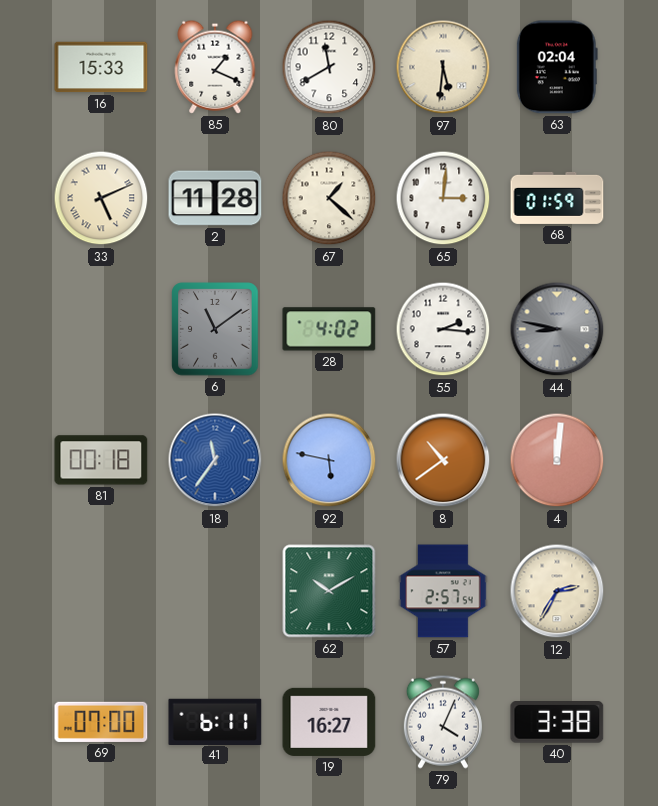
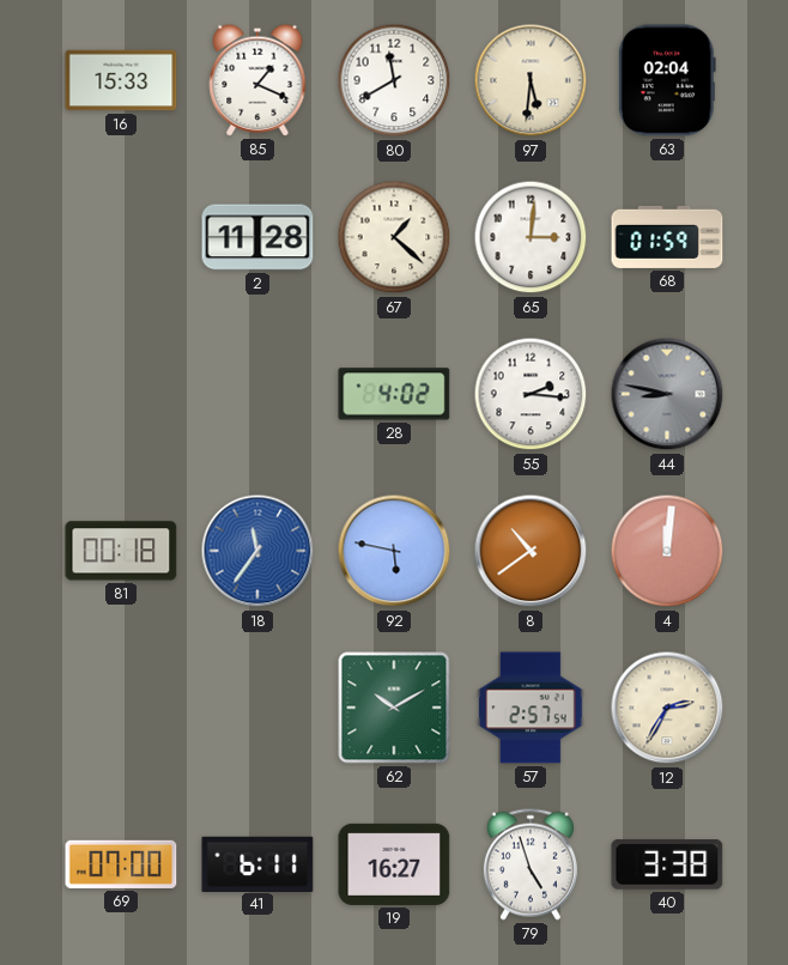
33: 5:11 -> none (101, 198)
6: 11:09 -> none (215, 329)
79: 4:04 -> 4:57 (531, 864)
